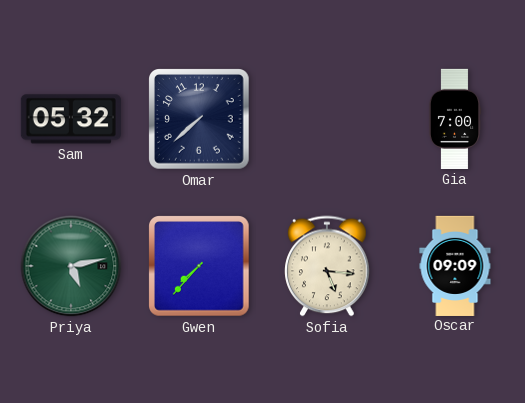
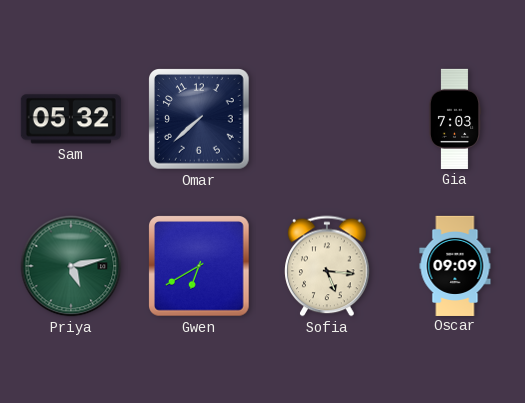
Gia: 7:00 -> 7:03 (455, 119)
Gwen: 7:37 -> 6:40 (200, 267)
